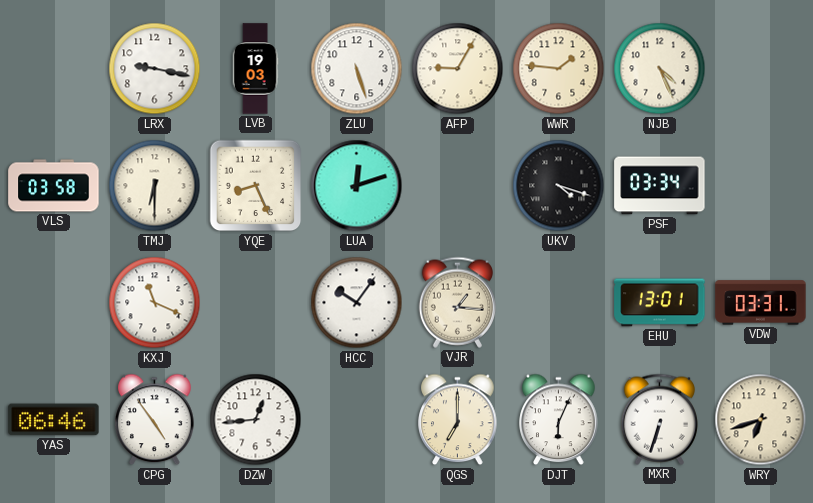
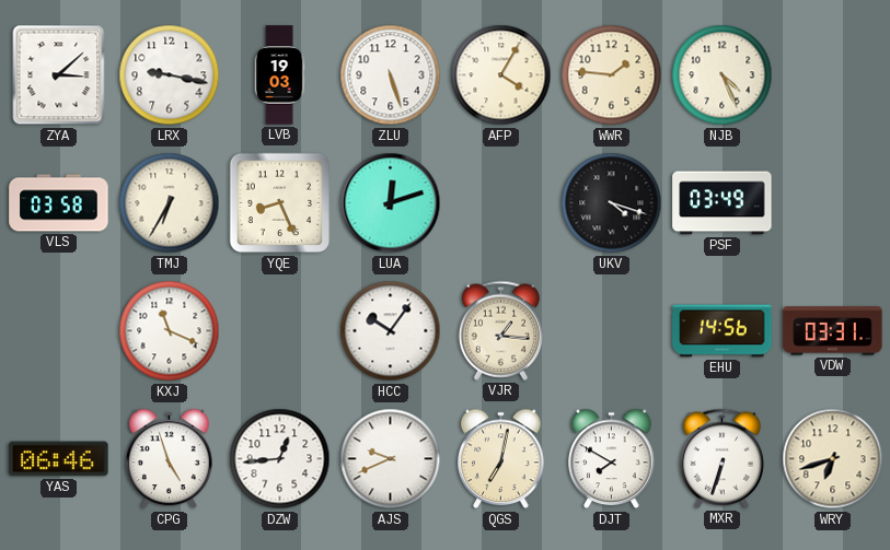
ZYA: none -> 3:08 (59, 75)
AFP: 9:05 -> 4:05 (501, 75)
TMJ: 6:30 -> 6:35 (170, 203)
PSF: 03:34 -> 03:49 (723, 203)
EHU: 13:01 -> 14:56 (723, 331)
CPG: 4:54 -> 4:57 (170, 459)
AJS: none -> 9:41 (391, 459)
QGS: 7:00 -> 7:02 (501, 459)
DJT: 6:04 -> 7:50 (612, 459)
